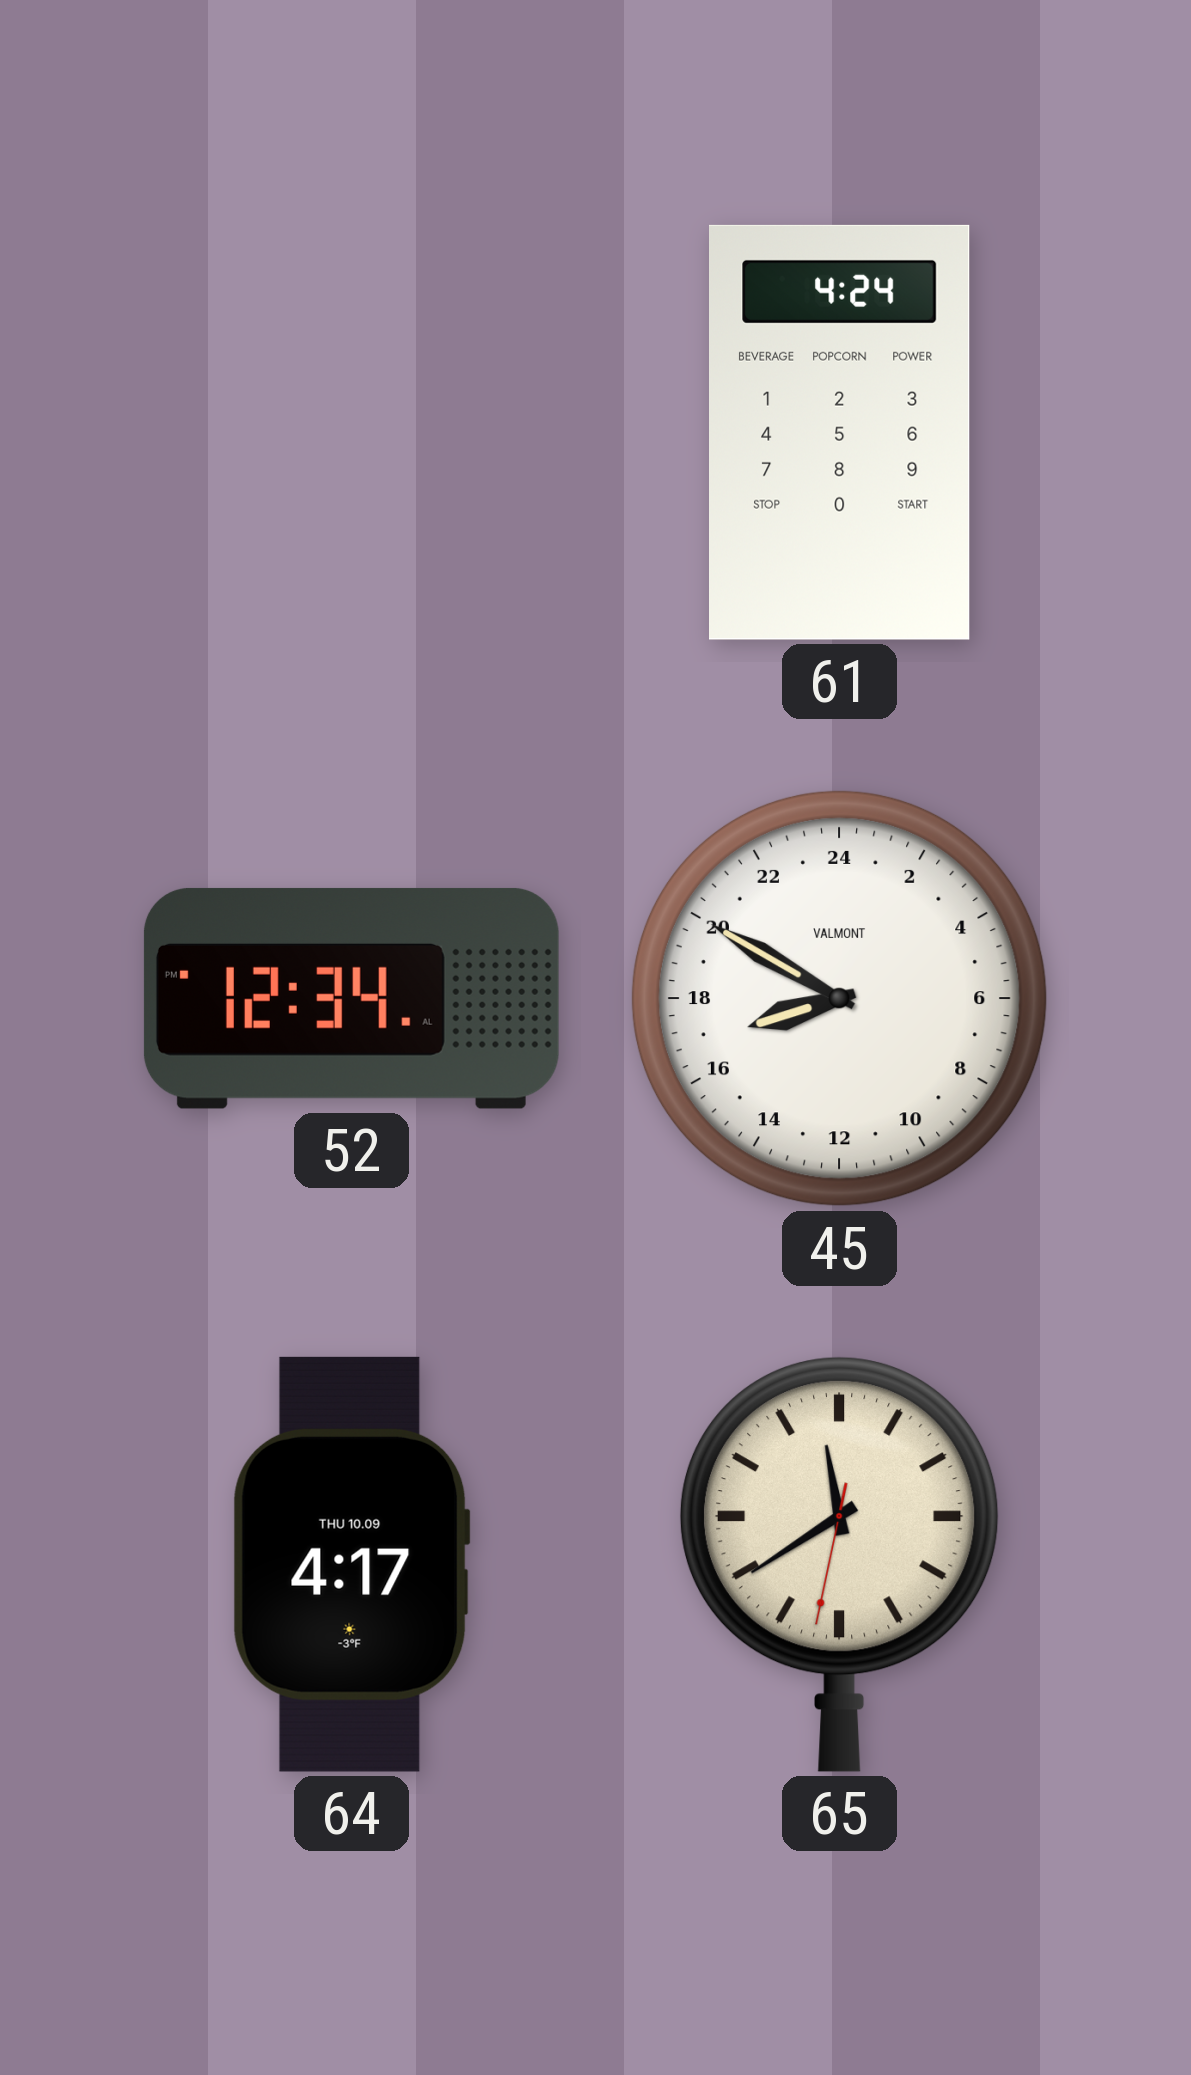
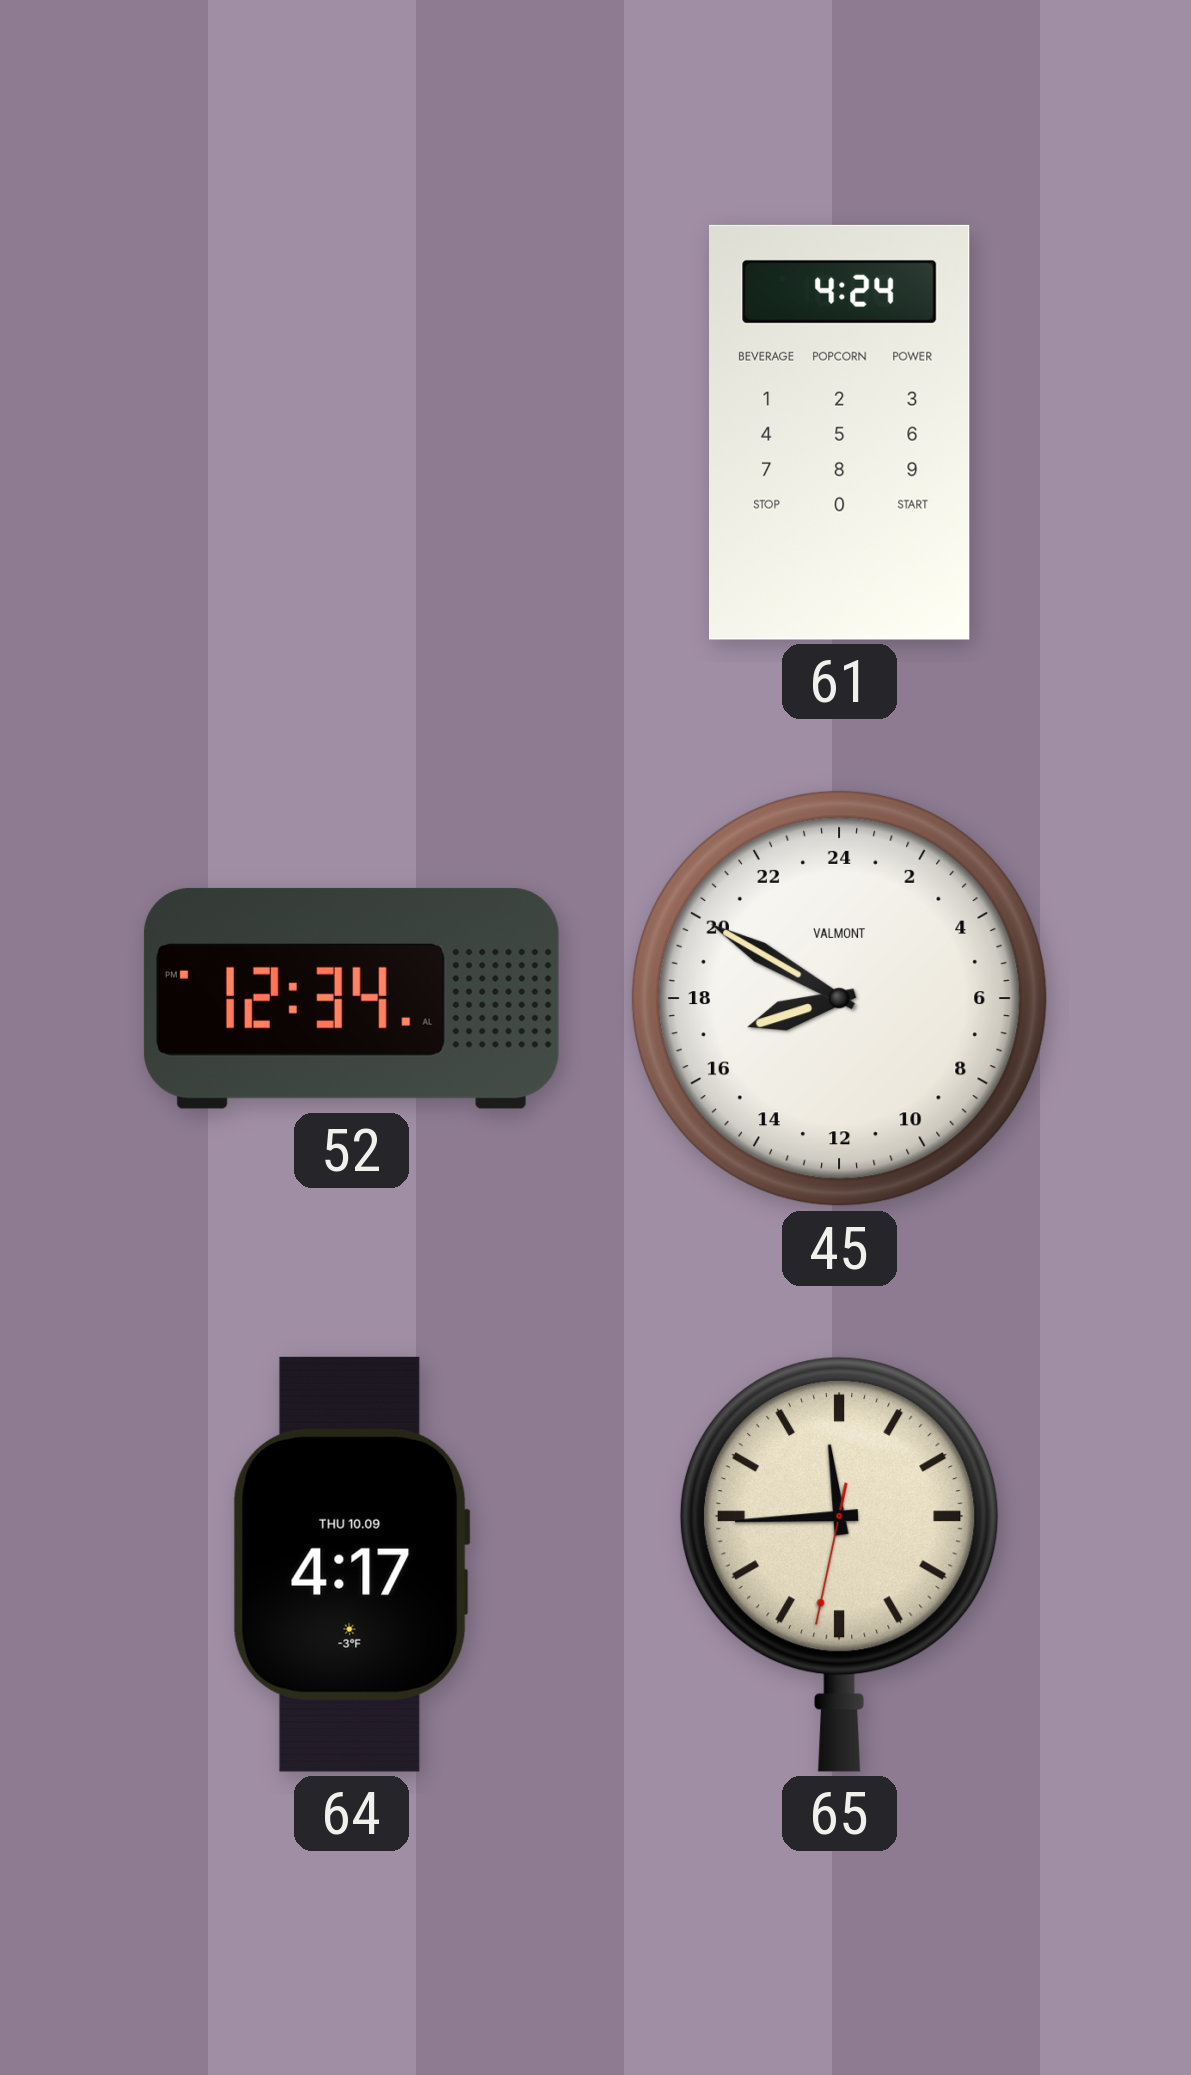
65: 11:39 -> 11:44 (839, 1564)
